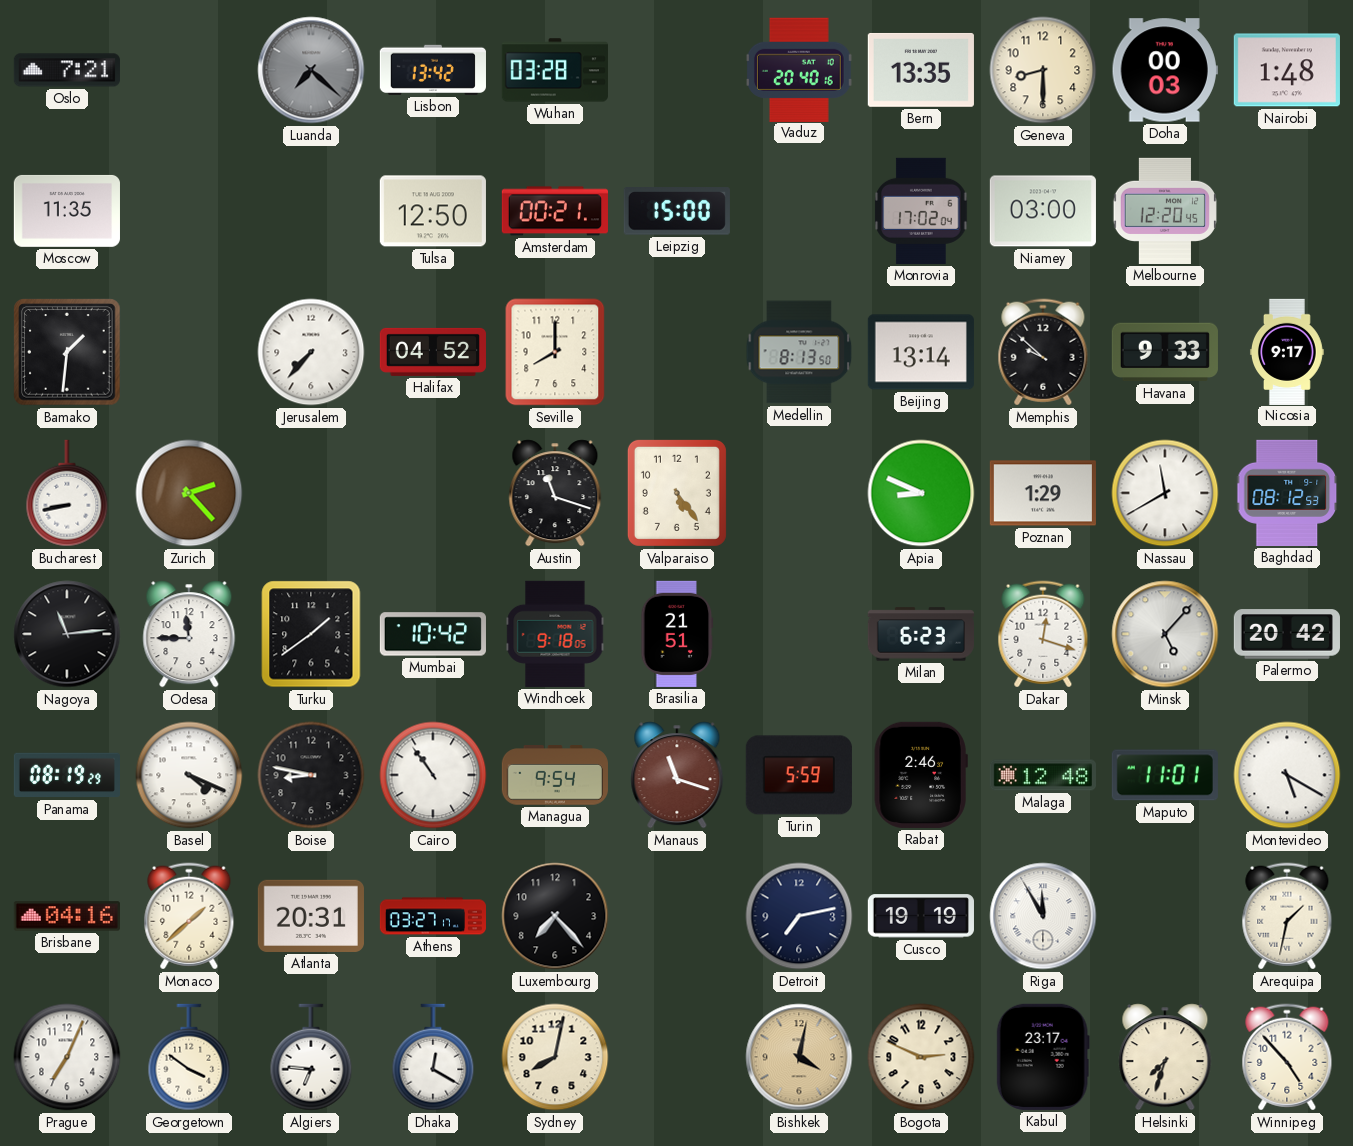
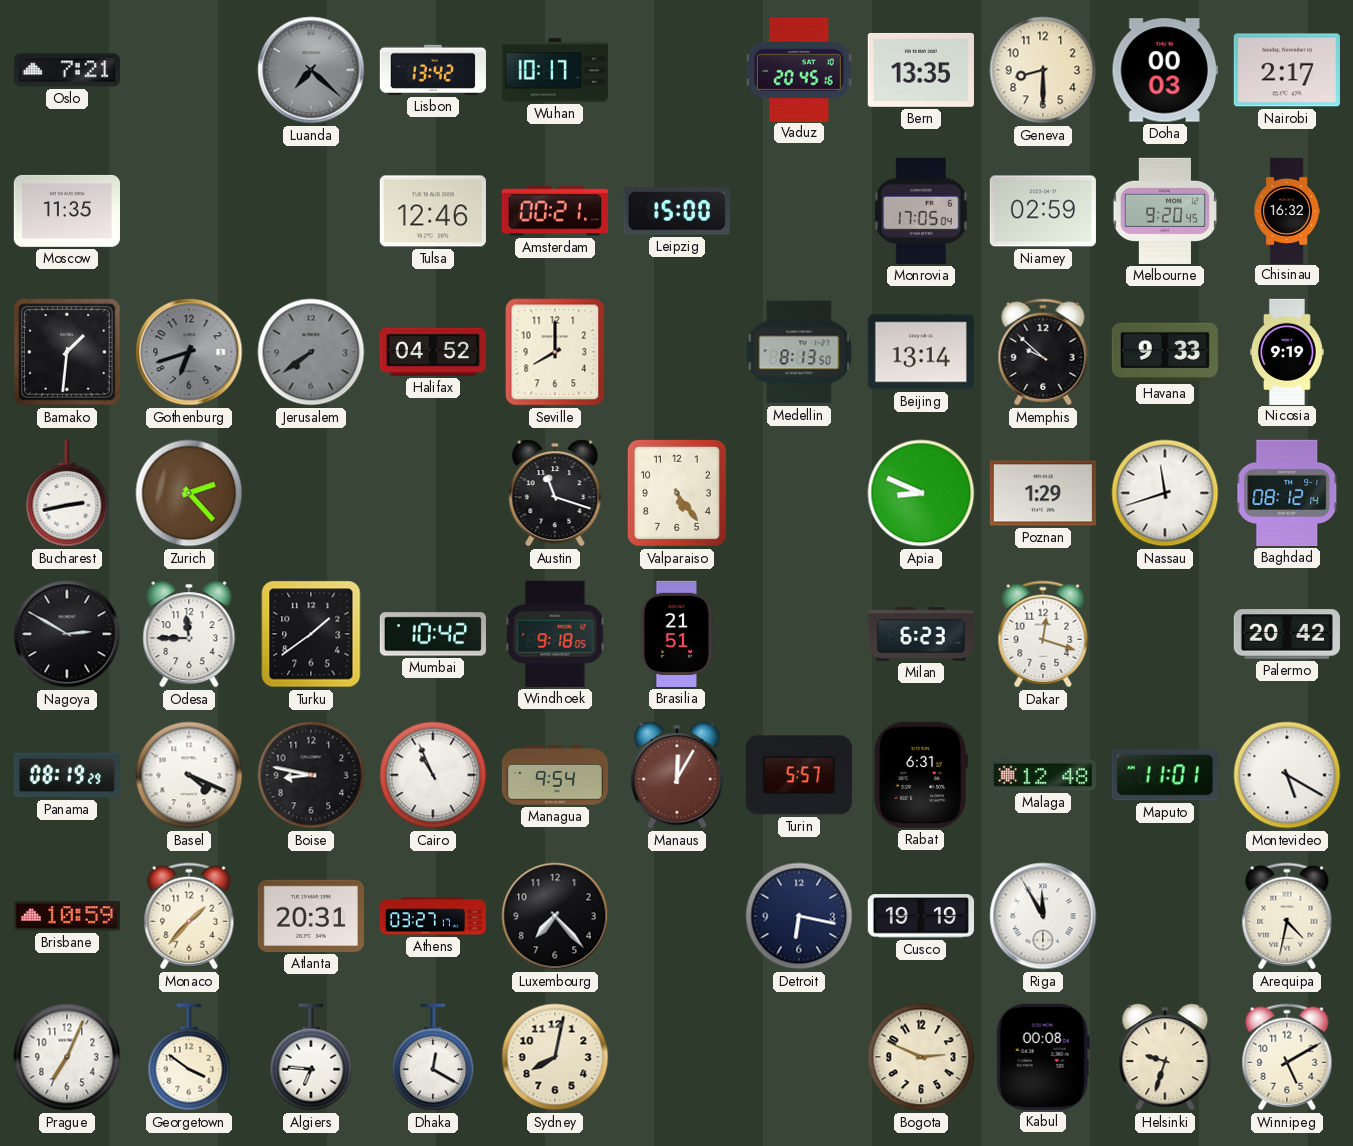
Wuhan: 03:28 -> 10:17 (555, 70)
Vaduz: 20:40 -> 20:45 (799, 69)
Nairobi: 1:48 -> 2:17 (1287, 70)
Tulsa: 12:50 -> 12:46 (433, 211)
Monrovia: 17:02 -> 17:05 (921, 211)
Niamey: 03:00 -> 02:59 (1043, 211)
Melbourne: 12:20 -> 9:20 (1165, 211)
Chisinau: none -> 16:32 (1287, 210)
Gothenburg: none -> 6:42 (189, 352)
Jerusalem: 7:37 -> 7:39 (311, 352)
Jerusalem dial: white -> grey (311, 352)
Nicosia: 9:17 -> 9:19 (1287, 351)
Bucharest: 8:43 -> 2:43 (67, 493)
Nassau: 11:40 -> 11:42 (1165, 493)
Baghdad: 08:12:53 -> 08:12:14 (1288, 493)
Nagoya: 11:14 -> 2:50 (67, 634)
Minsk: 5:07 -> none (1165, 634)
Cairo: 10:54 -> 10:56 (433, 775)
Manaus: 11:18 -> 12:05 (677, 775)
Turin: 5:59 -> 5:57 (799, 775)
Rabat: 2:46 -> 6:31 (921, 775)
Brisbane: 04:16 -> 10:59 (67, 916)
Monaco: 1:38 -> 1:37 (189, 916)
Detroit: 7:13 -> 6:17 (799, 916)
Arequipa: 1:32 -> 4:32 (1287, 916)
Bishkek: 4:02 -> none (799, 1057)
Kabul: 23:17 -> 00:08 (1043, 1057)
Helsinki: 7:33 -> 9:33 (1165, 1057)
Winnipeg: 4:53 -> 5:10 (1287, 1057)
